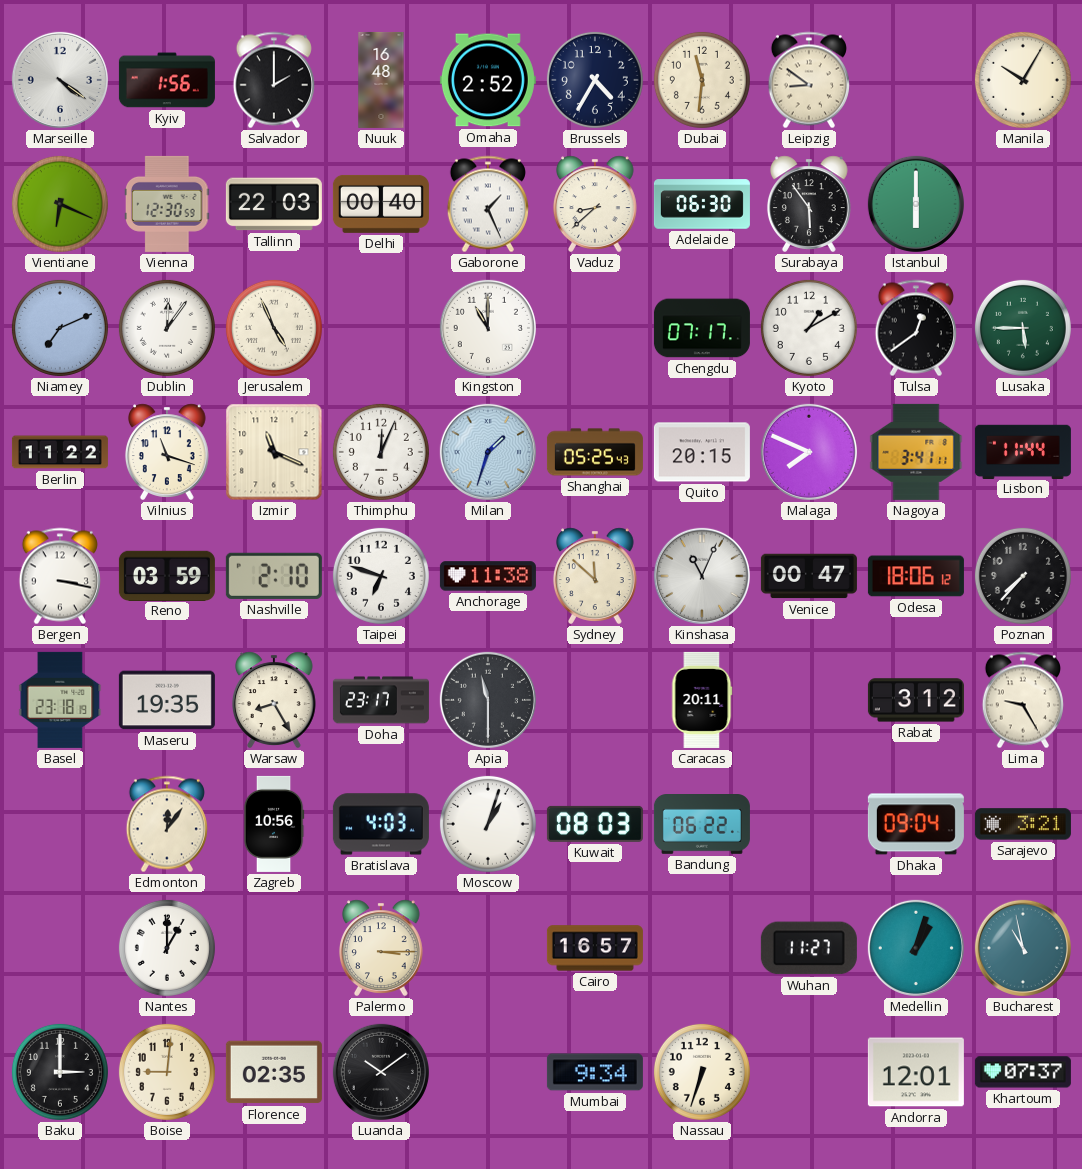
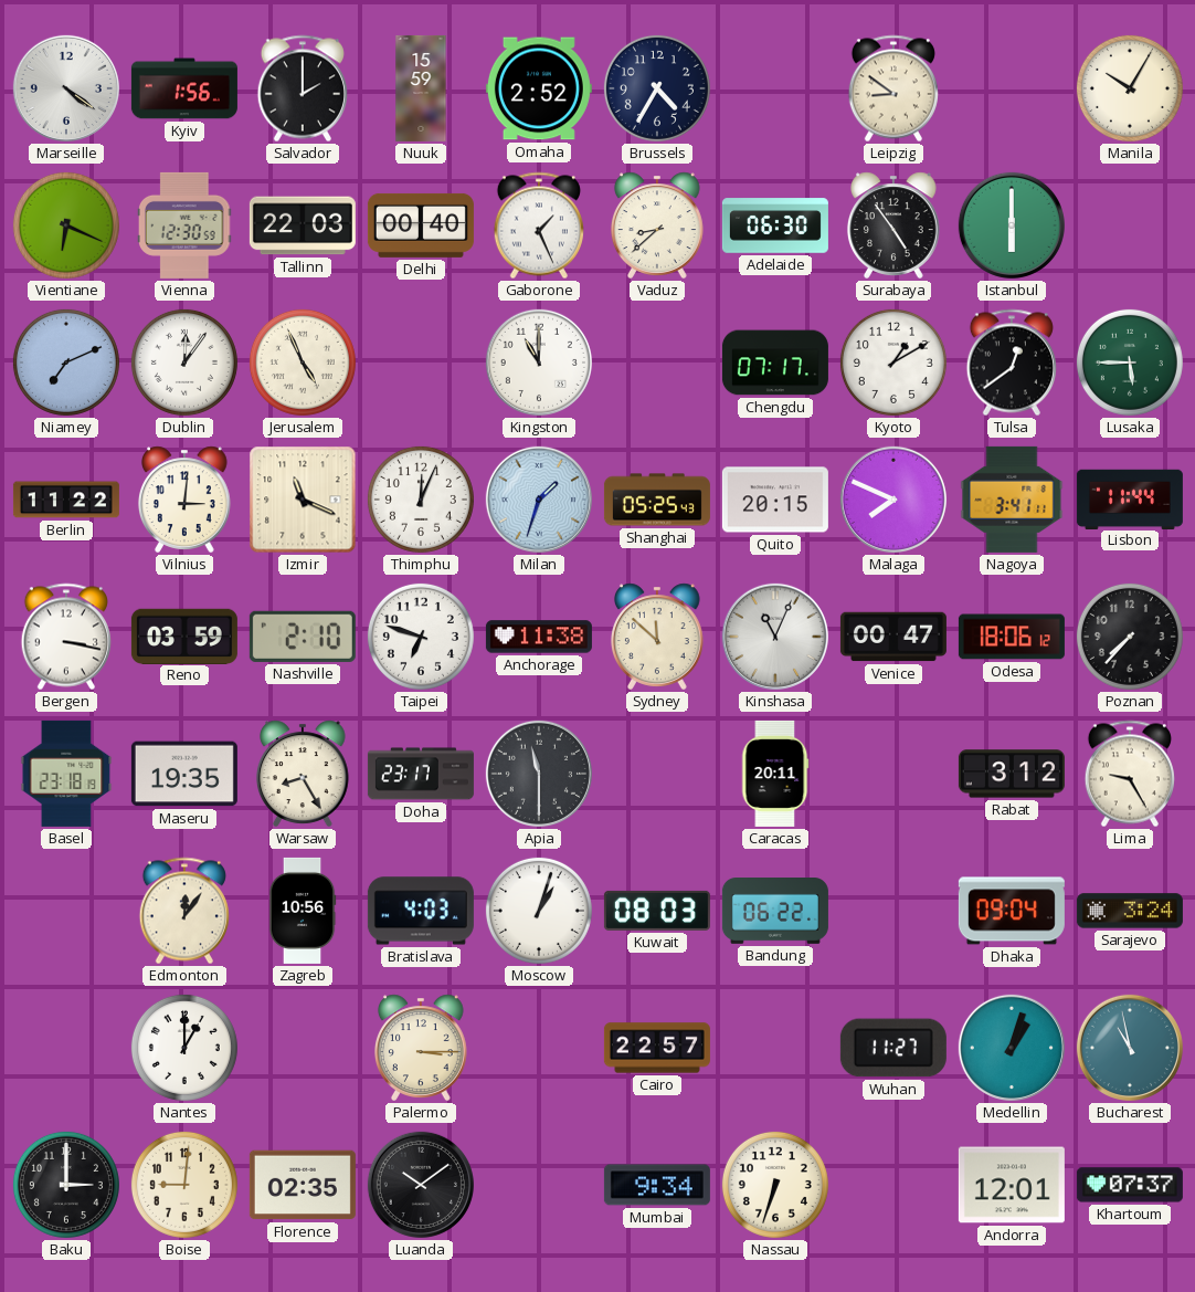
Nuuk: 16:48 -> 15:59 (421, 88)
Dubai: 11:31 -> none (702, 80)
Surabaya: 5:54 -> 4:54 (893, 225)
Vilnius: 11:18 -> 3:01 (184, 500)
Sarajevo: 3:21 -> 3:24 (1130, 911)
Cairo: 16:57 -> 22:57 (657, 1048)
